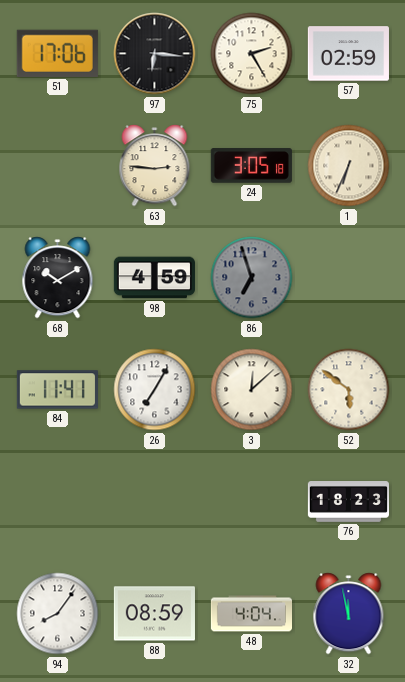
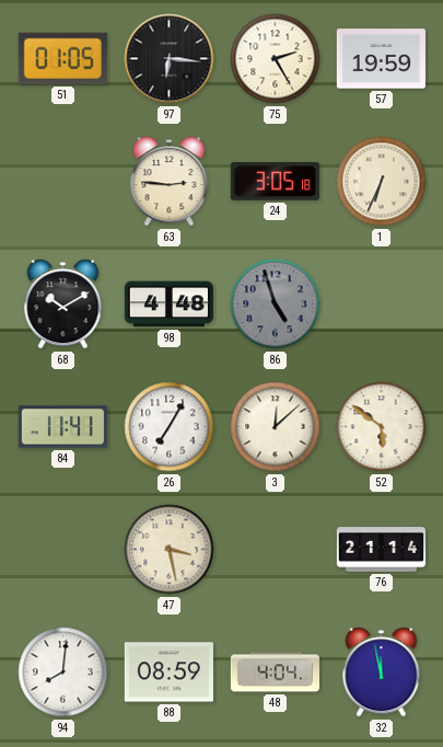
51: 17:06 -> 01:05 (62, 58)
57: 02:59 -> 19:59 (381, 59)
98: 4:59 -> 4:48 (168, 304)
86: 6:57 -> 4:57 (276, 304)
47: none -> 3:28 (170, 550)
76: 18:23 -> 21:14 (381, 550)
94: 8:06 -> 8:01 (63, 673)
